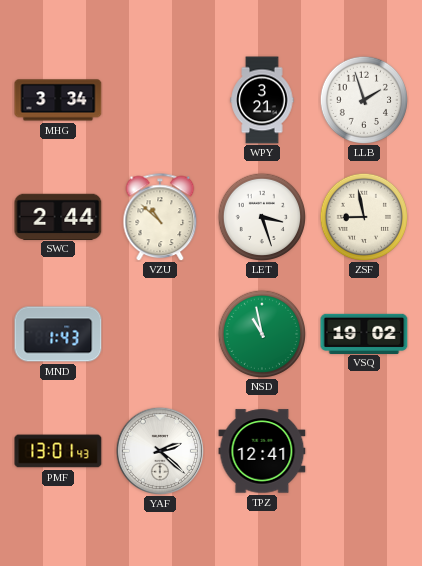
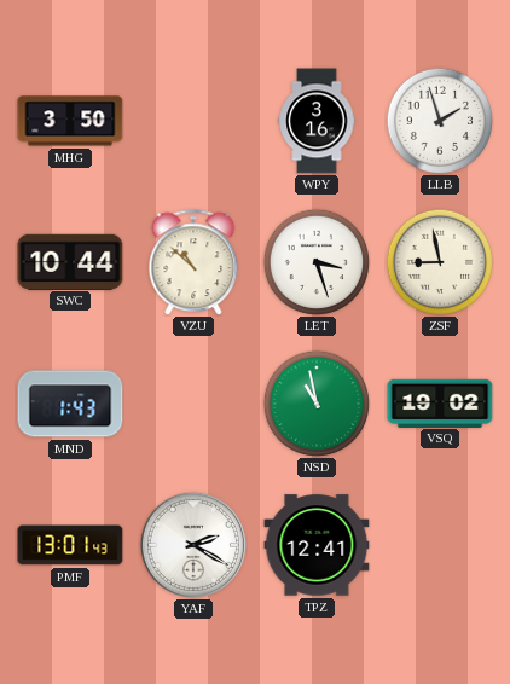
MHG: 3:34 -> 3:50 (70, 121)
WPY: 3:21 -> 3:16 (317, 121)
SWC: 2:44 -> 10:44 (70, 261)
YAF: 2:22 -> 2:20 (193, 545)
